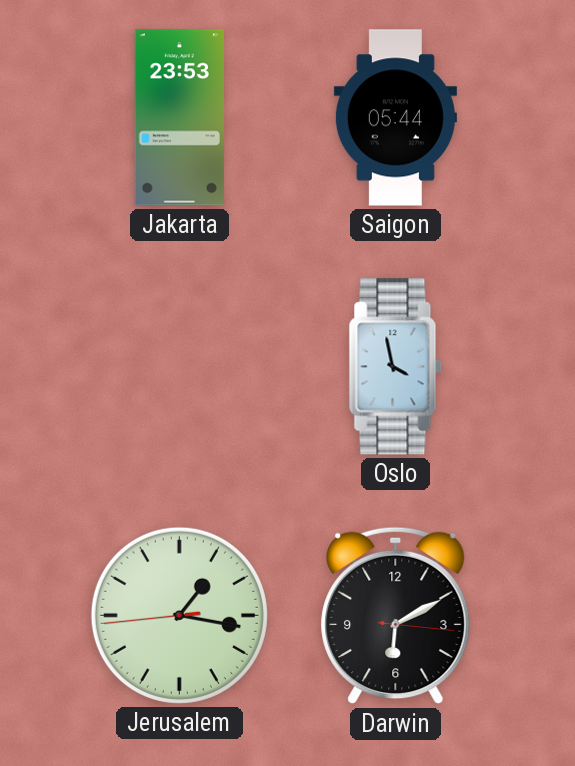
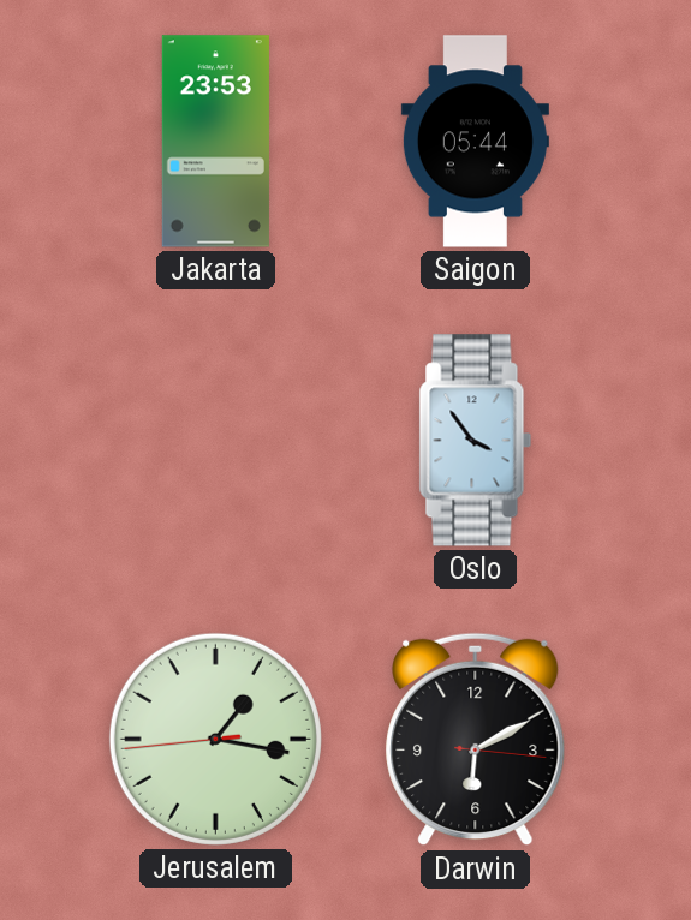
Oslo: 3:58 -> 3:54 (476, 441)
